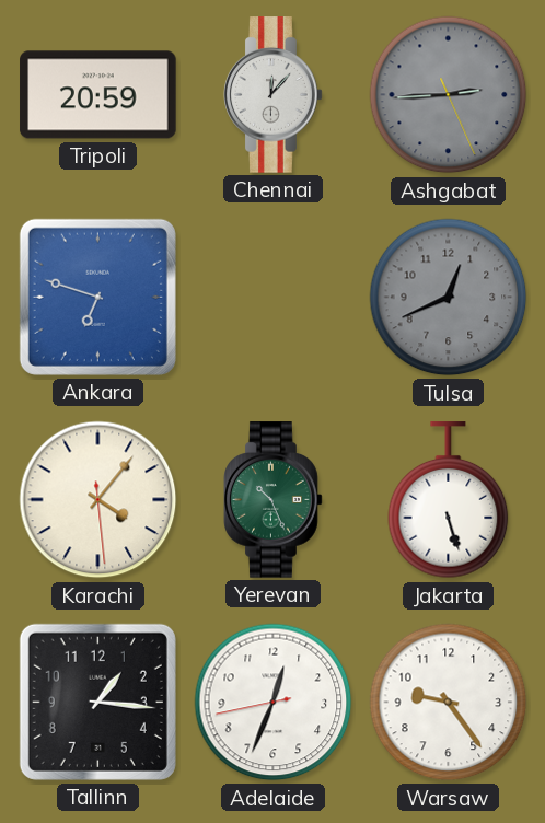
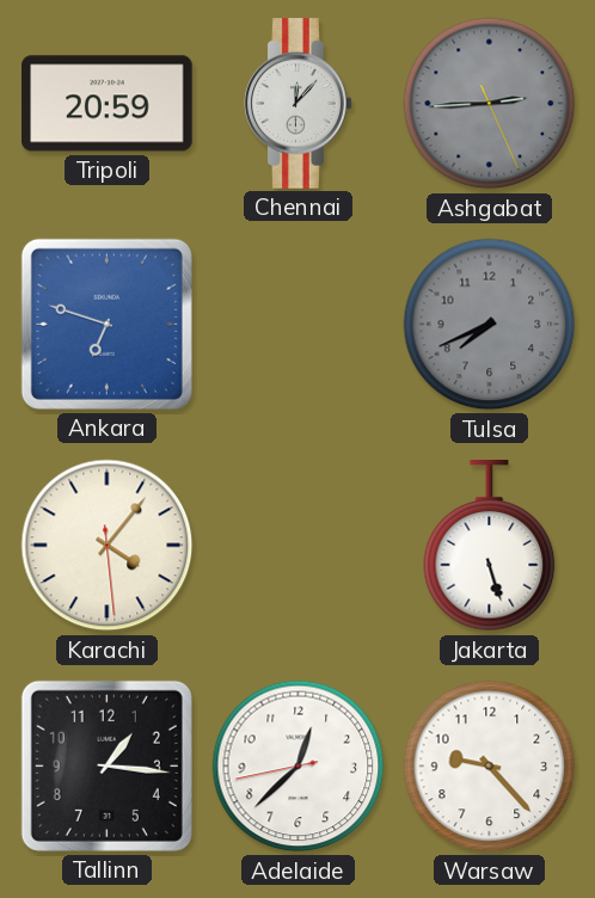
Tulsa: 12:41 -> 7:41 (490, 325)
Yerevan: 10:26 -> none (274, 500)
Adelaide: 12:33 -> 12:37 (299, 767)
Warsaw: 9:24 -> 9:23 (490, 767)
